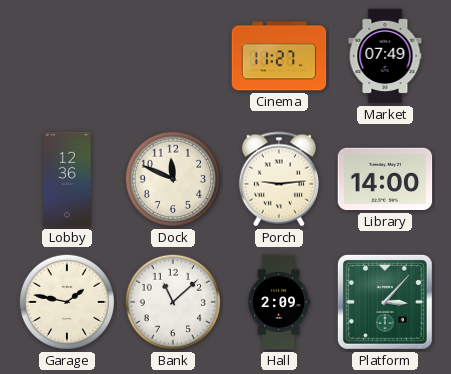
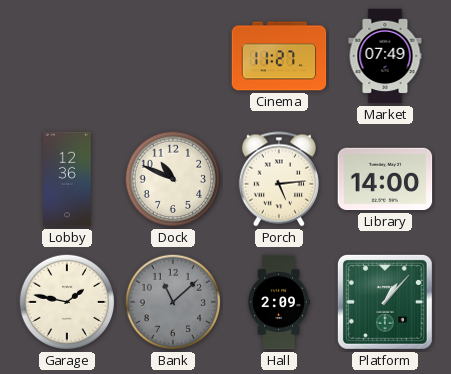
Dock: 11:49 -> 10:49 (173, 179)
Porch: 9:14 -> 5:14 (279, 179)
Bank dial: white -> grey (173, 302)
Platform: 3:07 -> 1:07 (385, 302)
